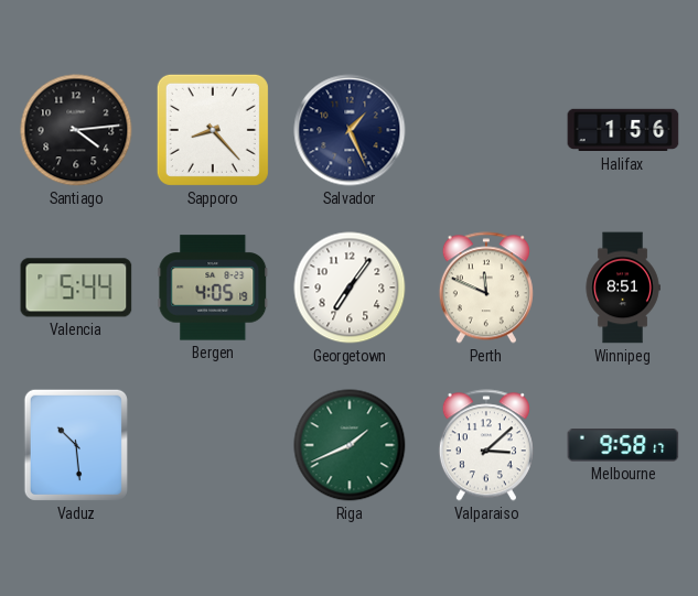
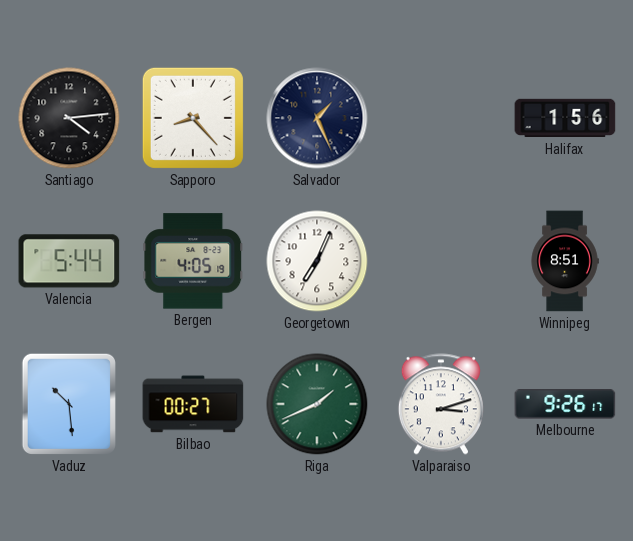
Georgetown: 7:06 -> 7:04 (317, 261)
Perth: 11:49 -> none (486, 288)
Bilbao: none -> 00:27 (193, 404)
Valparaiso: 3:08 -> 3:12 (441, 404)
Melbourne: 9:58 -> 9:26 (565, 404)
